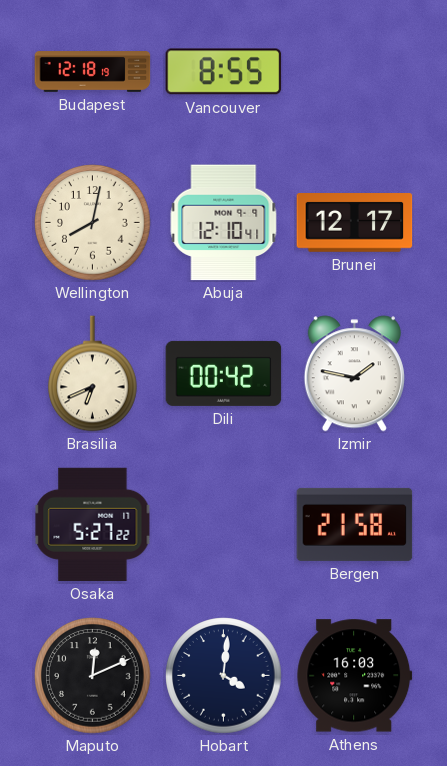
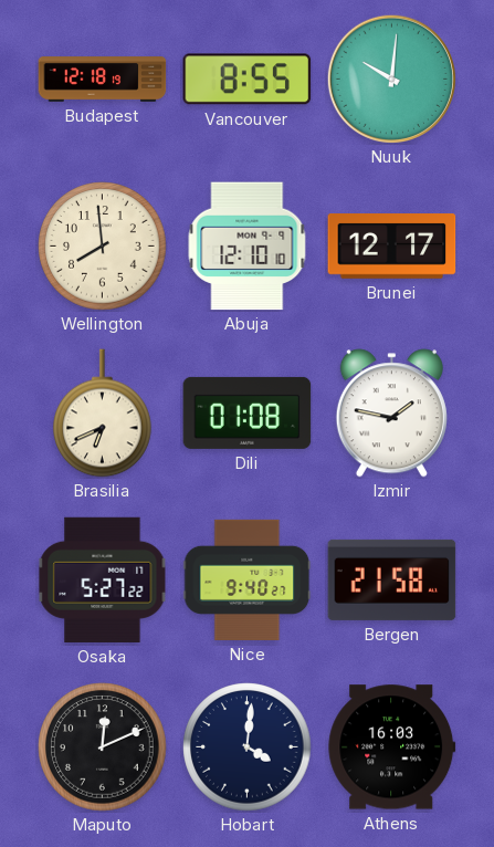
Nuuk: none -> 10:01 (391, 79)
Wellington: 8:02 -> 7:59 (103, 247)
Abuja: 12:10:41 -> 12:10:10 (248, 247)
Dili: 00:42 -> 01:08 (248, 412)
Nice: none -> 9:40 (248, 579)
